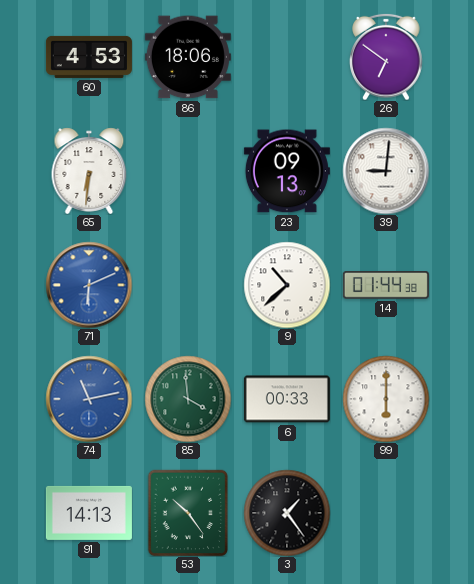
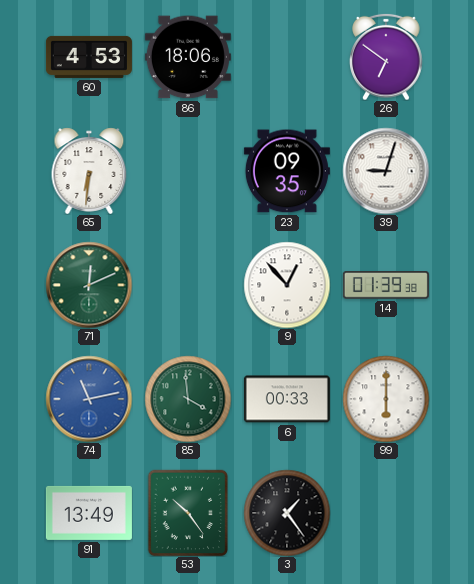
23: 09:13 -> 09:35 (287, 171)
39: 9:01 -> 9:03 (386, 171)
71: 6:11 -> 12:11 (89, 285)
71 dial: blue -> green (89, 285)
9: 10:38 -> 12:53 (287, 285)
14: 01:44 -> 01:39 (386, 285)
91: 14:13 -> 13:49 (89, 513)
